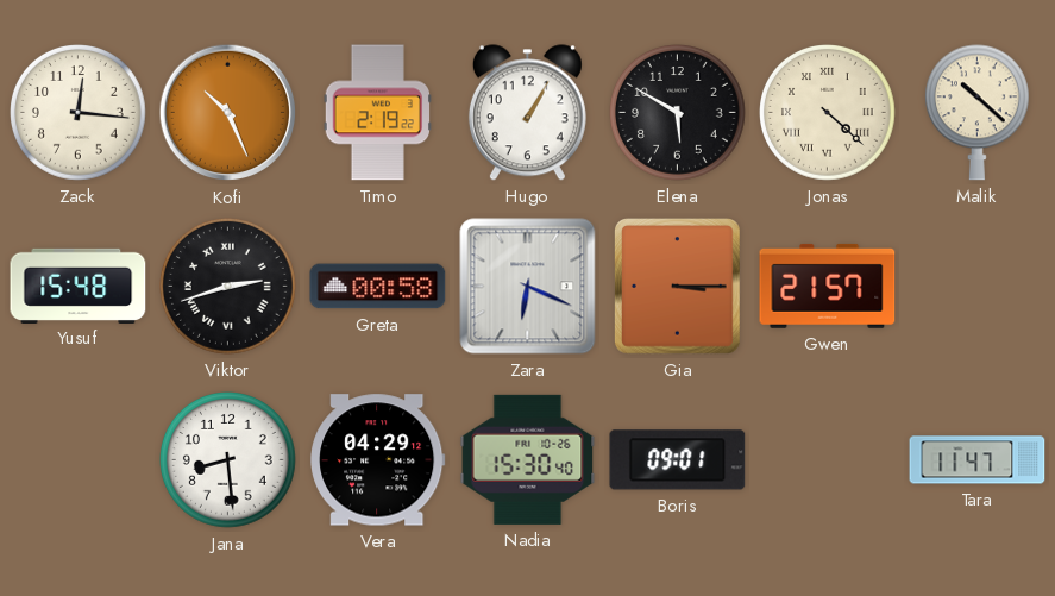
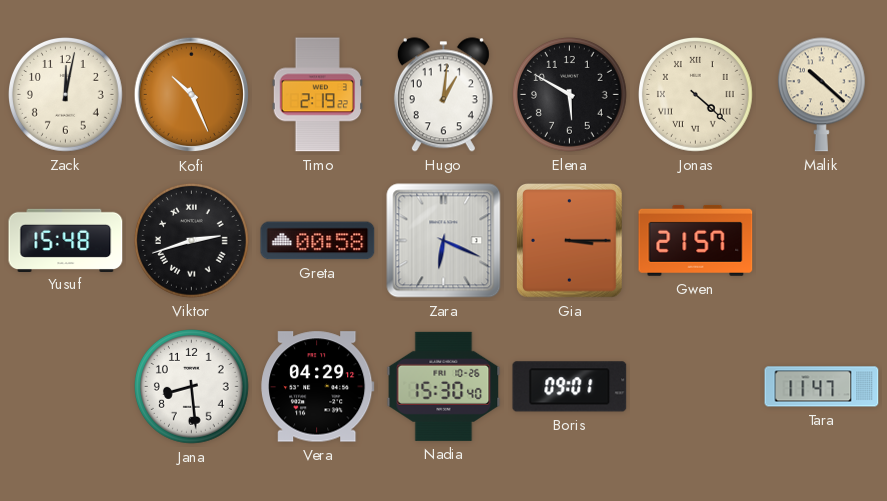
Zack: 12:16 -> 12:02 (66, 95)
Hugo: 1:05 -> 1:01 (443, 95)
